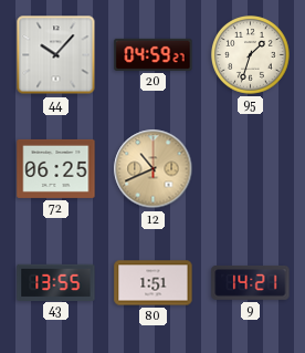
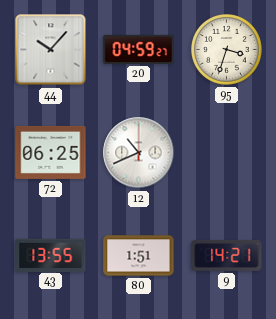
95: 1:33 -> 3:33 (227, 50)
12 dial: champagne -> white (139, 153)
